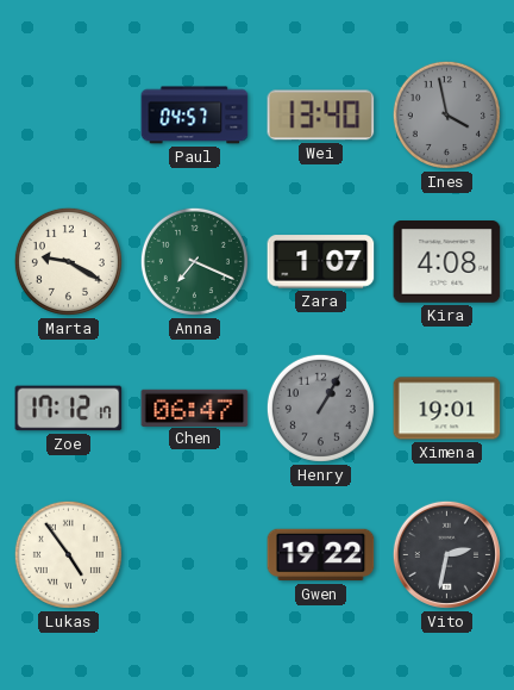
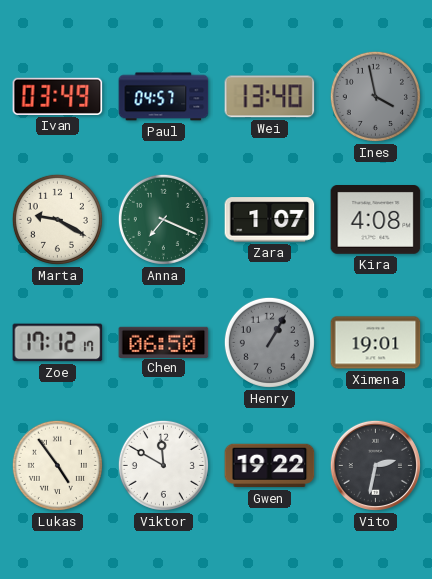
Ivan: none -> 03:49 (58, 96)
Chen: 06:47 -> 06:50 (164, 342)
Viktor: none -> 11:50 (163, 465)
